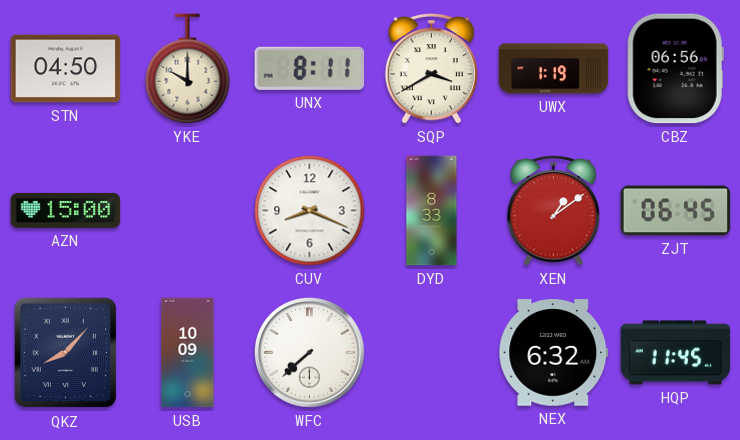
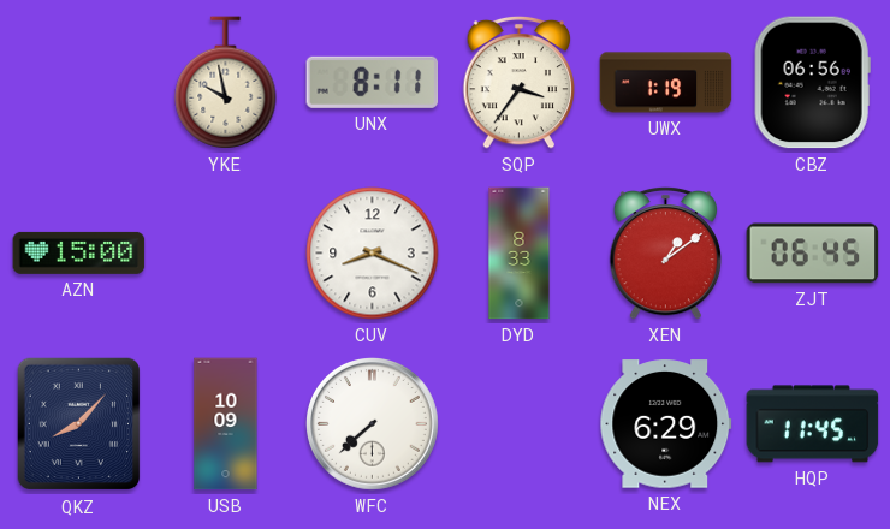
STN: 04:50 -> none (66, 69)
YKE: 10:00 -> 9:58 (226, 83)
SQP: 3:40 -> 3:36 (520, 82)
NEX: 6:32 -> 6:29 (666, 424)
